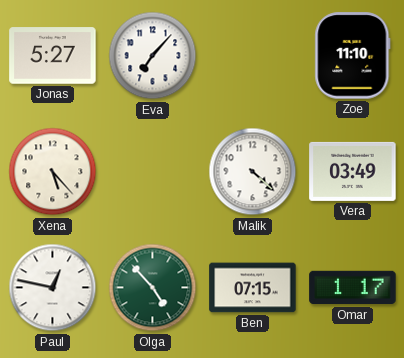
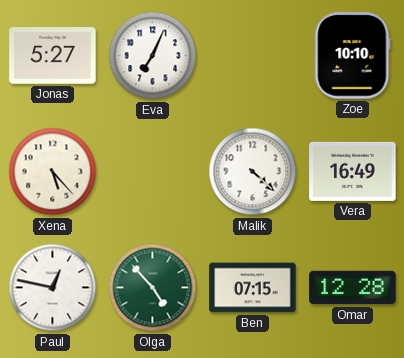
Eva: 7:07 -> 7:04 (153, 56)
Zoe: 11:10 -> 10:10 (353, 56)
Vera: 03:49 -> 16:49 (353, 171)
Omar: 1:17 -> 12:28 (353, 288)
